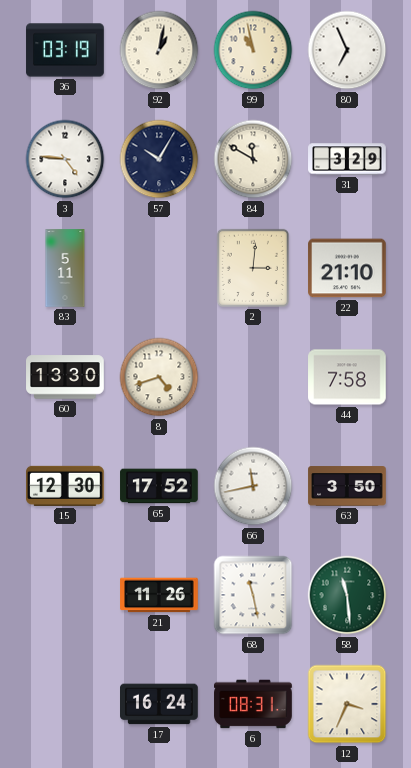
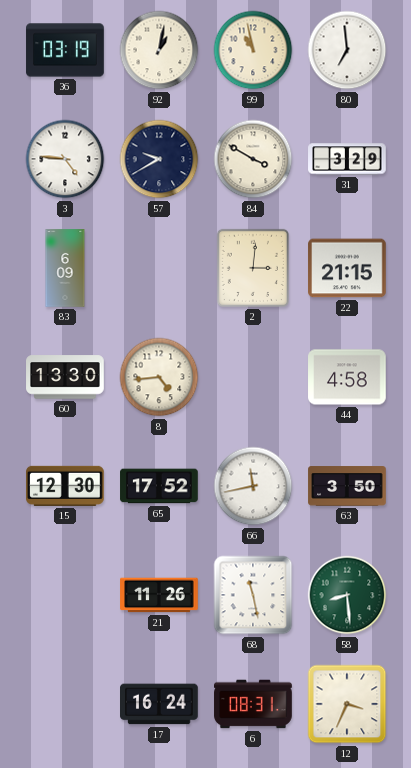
80: 6:56 -> 6:59 (347, 50)
57: 10:05 -> 9:40 (159, 159)
84: 11:50 -> 3:50 (253, 159)
83: 5:11 -> 6:09 (65, 268)
22: 21:10 -> 21:15 (347, 268)
8: 4:42 -> 4:44 (159, 377)
44: 7:58 -> 4:58 (347, 377)
58: 11:29 -> 8:29 (347, 595)
